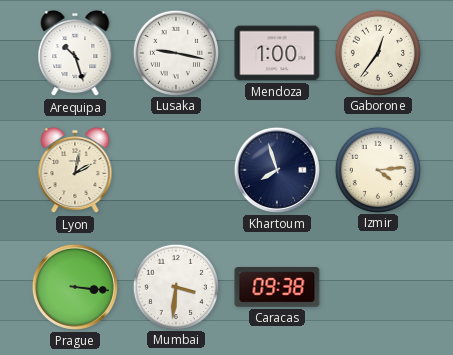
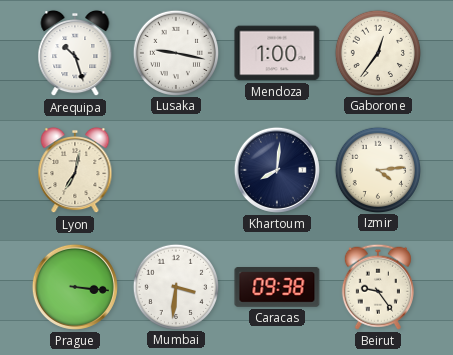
Lyon: 2:02 -> 7:02 (75, 170)
Khartoum: 7:57 -> 8:01 (277, 170)
Beirut: none -> 9:24 (378, 287)
